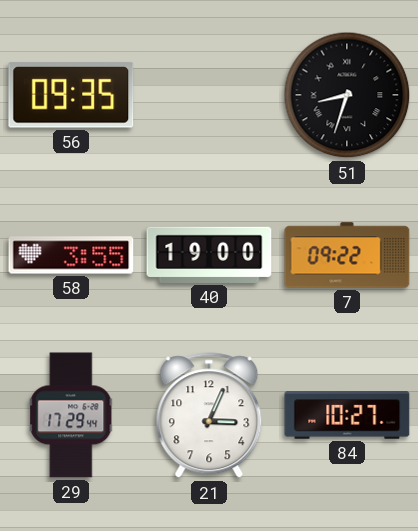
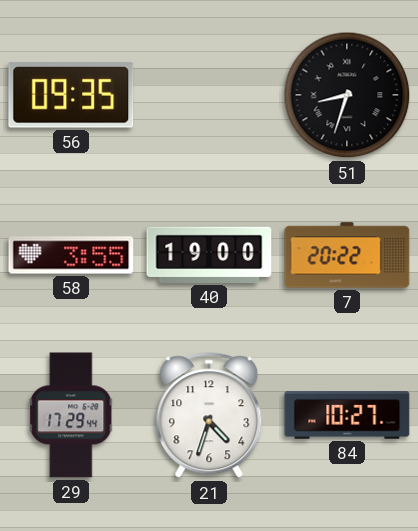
7: 09:22 -> 20:22 (347, 255)
21: 3:04 -> 4:33 (209, 416)
